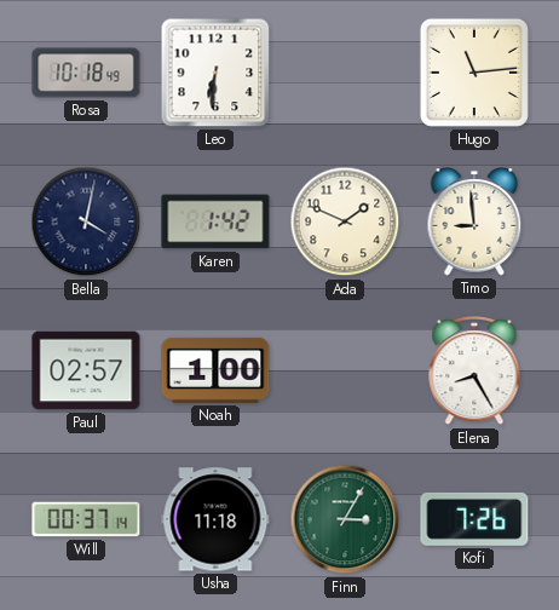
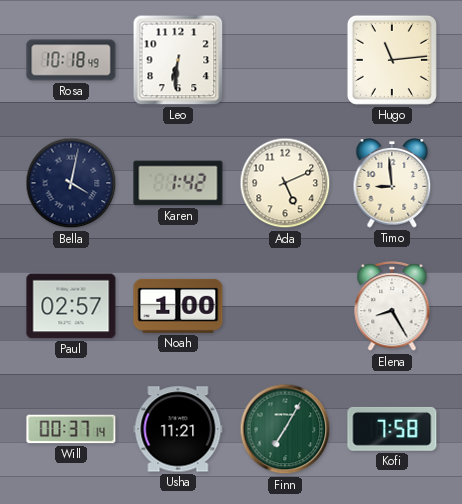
Ada: 1:49 -> 5:11 (285, 183)
Usha: 11:18 -> 11:21 (178, 429)
Finn: 3:05 -> 7:05 (285, 429)
Kofi: 7:26 -> 7:58 (392, 429)
